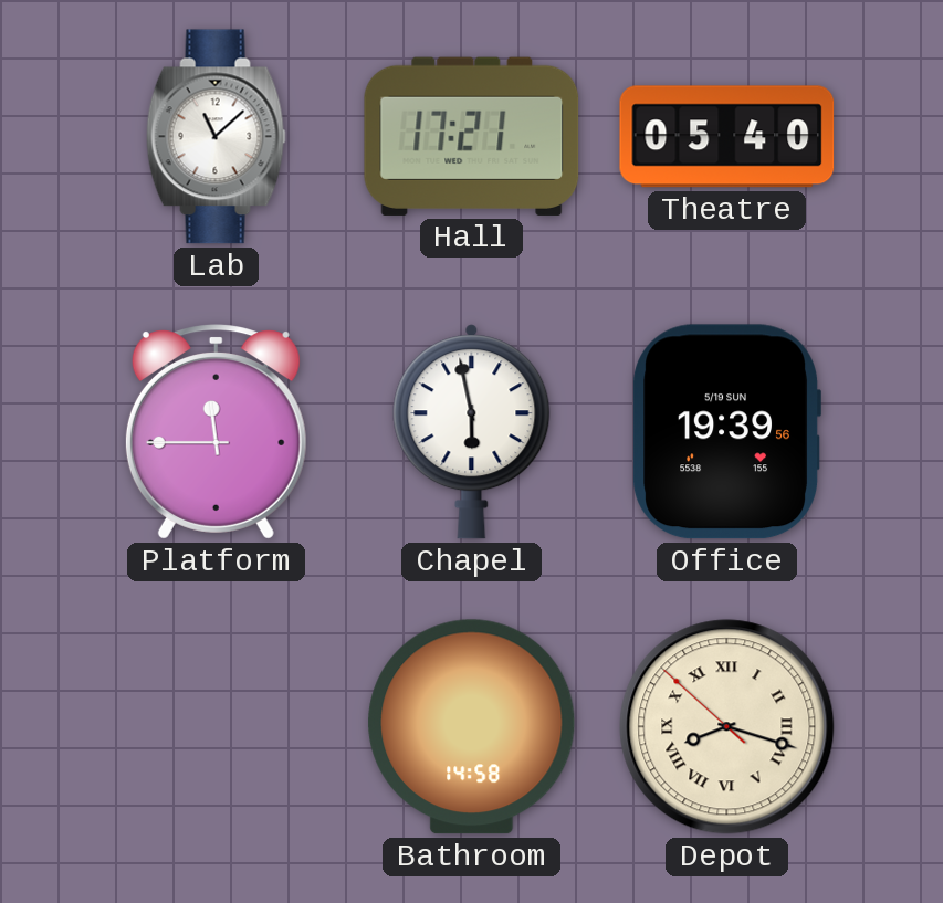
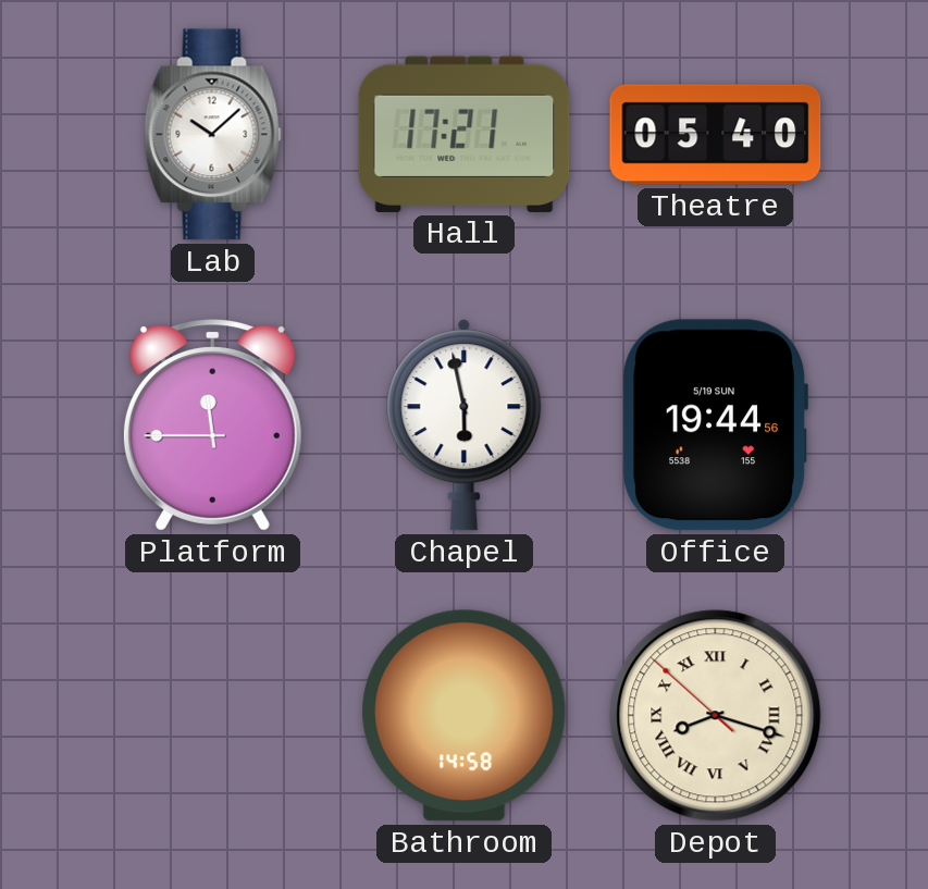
Lab: 11:08 -> 10:08 (212, 135)
Office: 19:39 -> 19:44 (715, 425)
